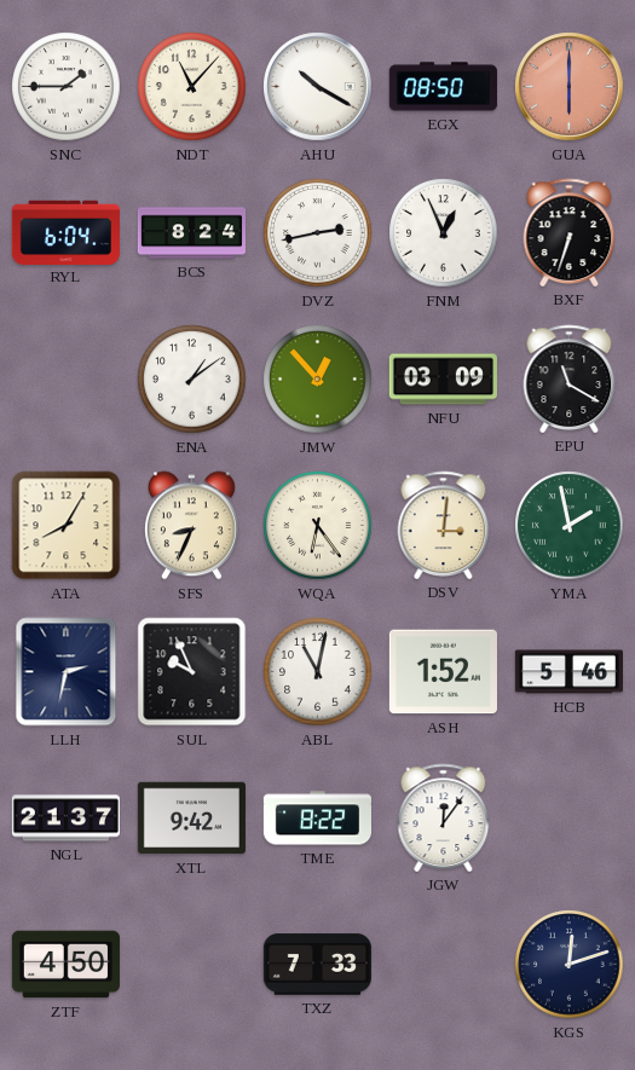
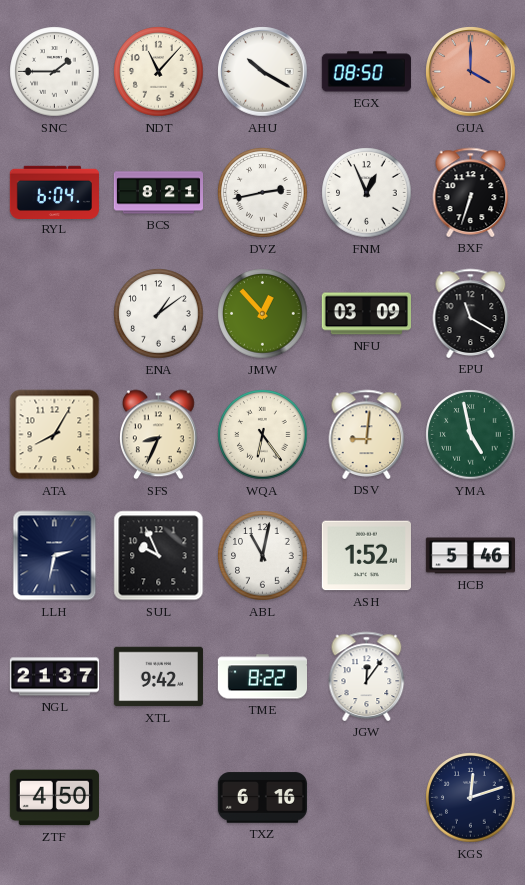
GUA: 6:00 -> 4:00 (471, 72)
BCS: 8:24 -> 8:21 (158, 193)
DSV: 3:01 -> 9:01 (367, 434)
YMA: 1:58 -> 4:58 (471, 435)
TXZ: 7:33 -> 6:16 (262, 798)
